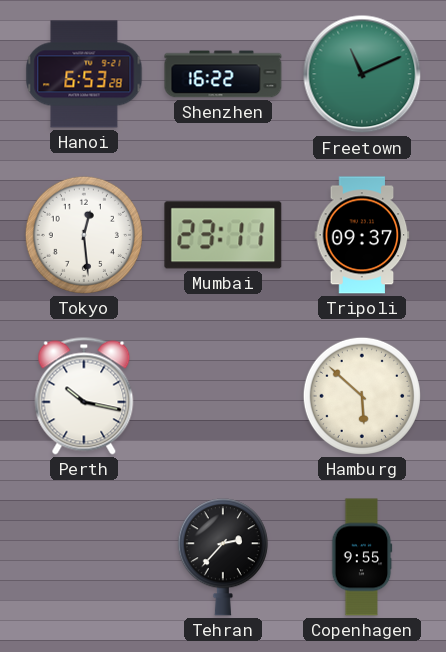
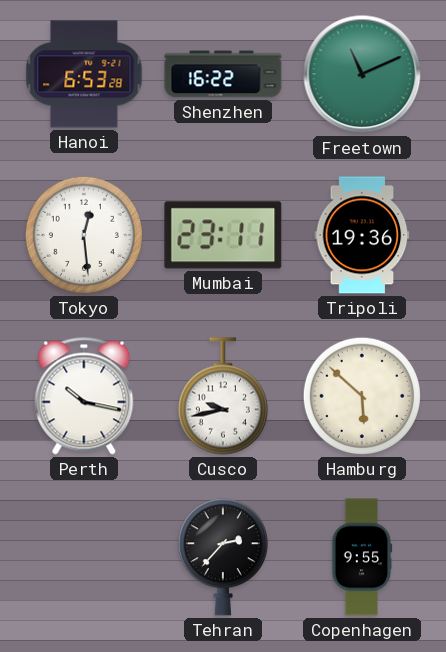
Tripoli: 09:37 -> 19:36 (362, 235)
Cusco: none -> 9:43 (223, 396)
